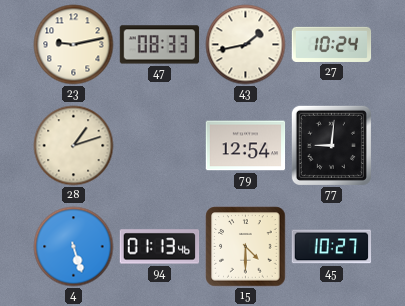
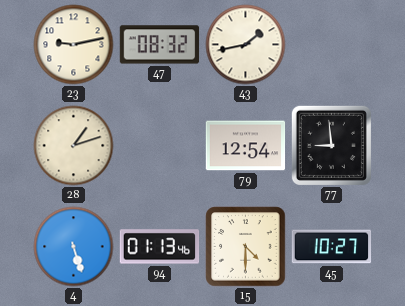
47: 08:33 -> 08:32 (160, 45)
27: 10:24 -> none (332, 44)
77: 9:01 -> 8:59 (331, 145)
